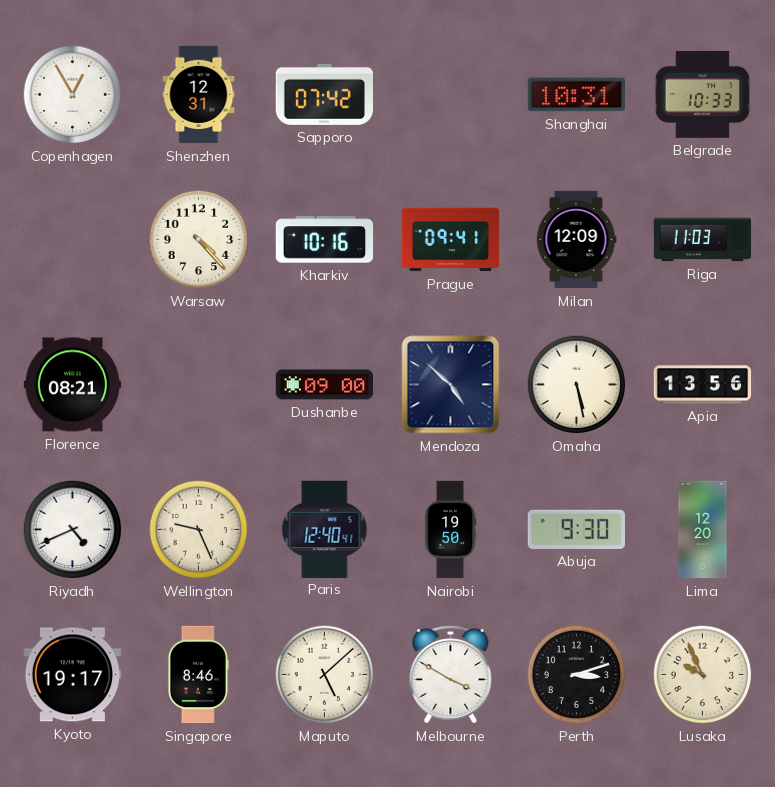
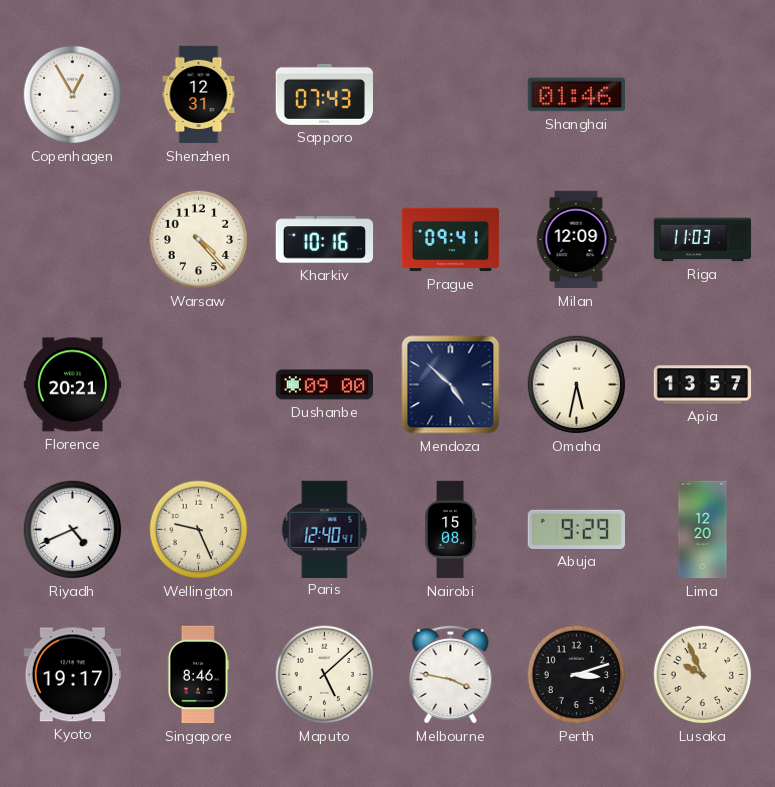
Sapporo: 07:42 -> 07:43 (324, 94)
Shanghai: 10:31 -> 01:46 (577, 95)
Belgrade: 10:33 -> none (703, 94)
Florence: 08:21 -> 20:21 (73, 385)
Omaha: 5:28 -> 5:32 (577, 385)
Apia: 13:56 -> 13:57 (703, 385)
Nairobi: 19:50 -> 15:08 (450, 530)
Abuja: 9:30 -> 9:29 (576, 529)
Melbourne: 3:50 -> 3:47 (451, 675)
